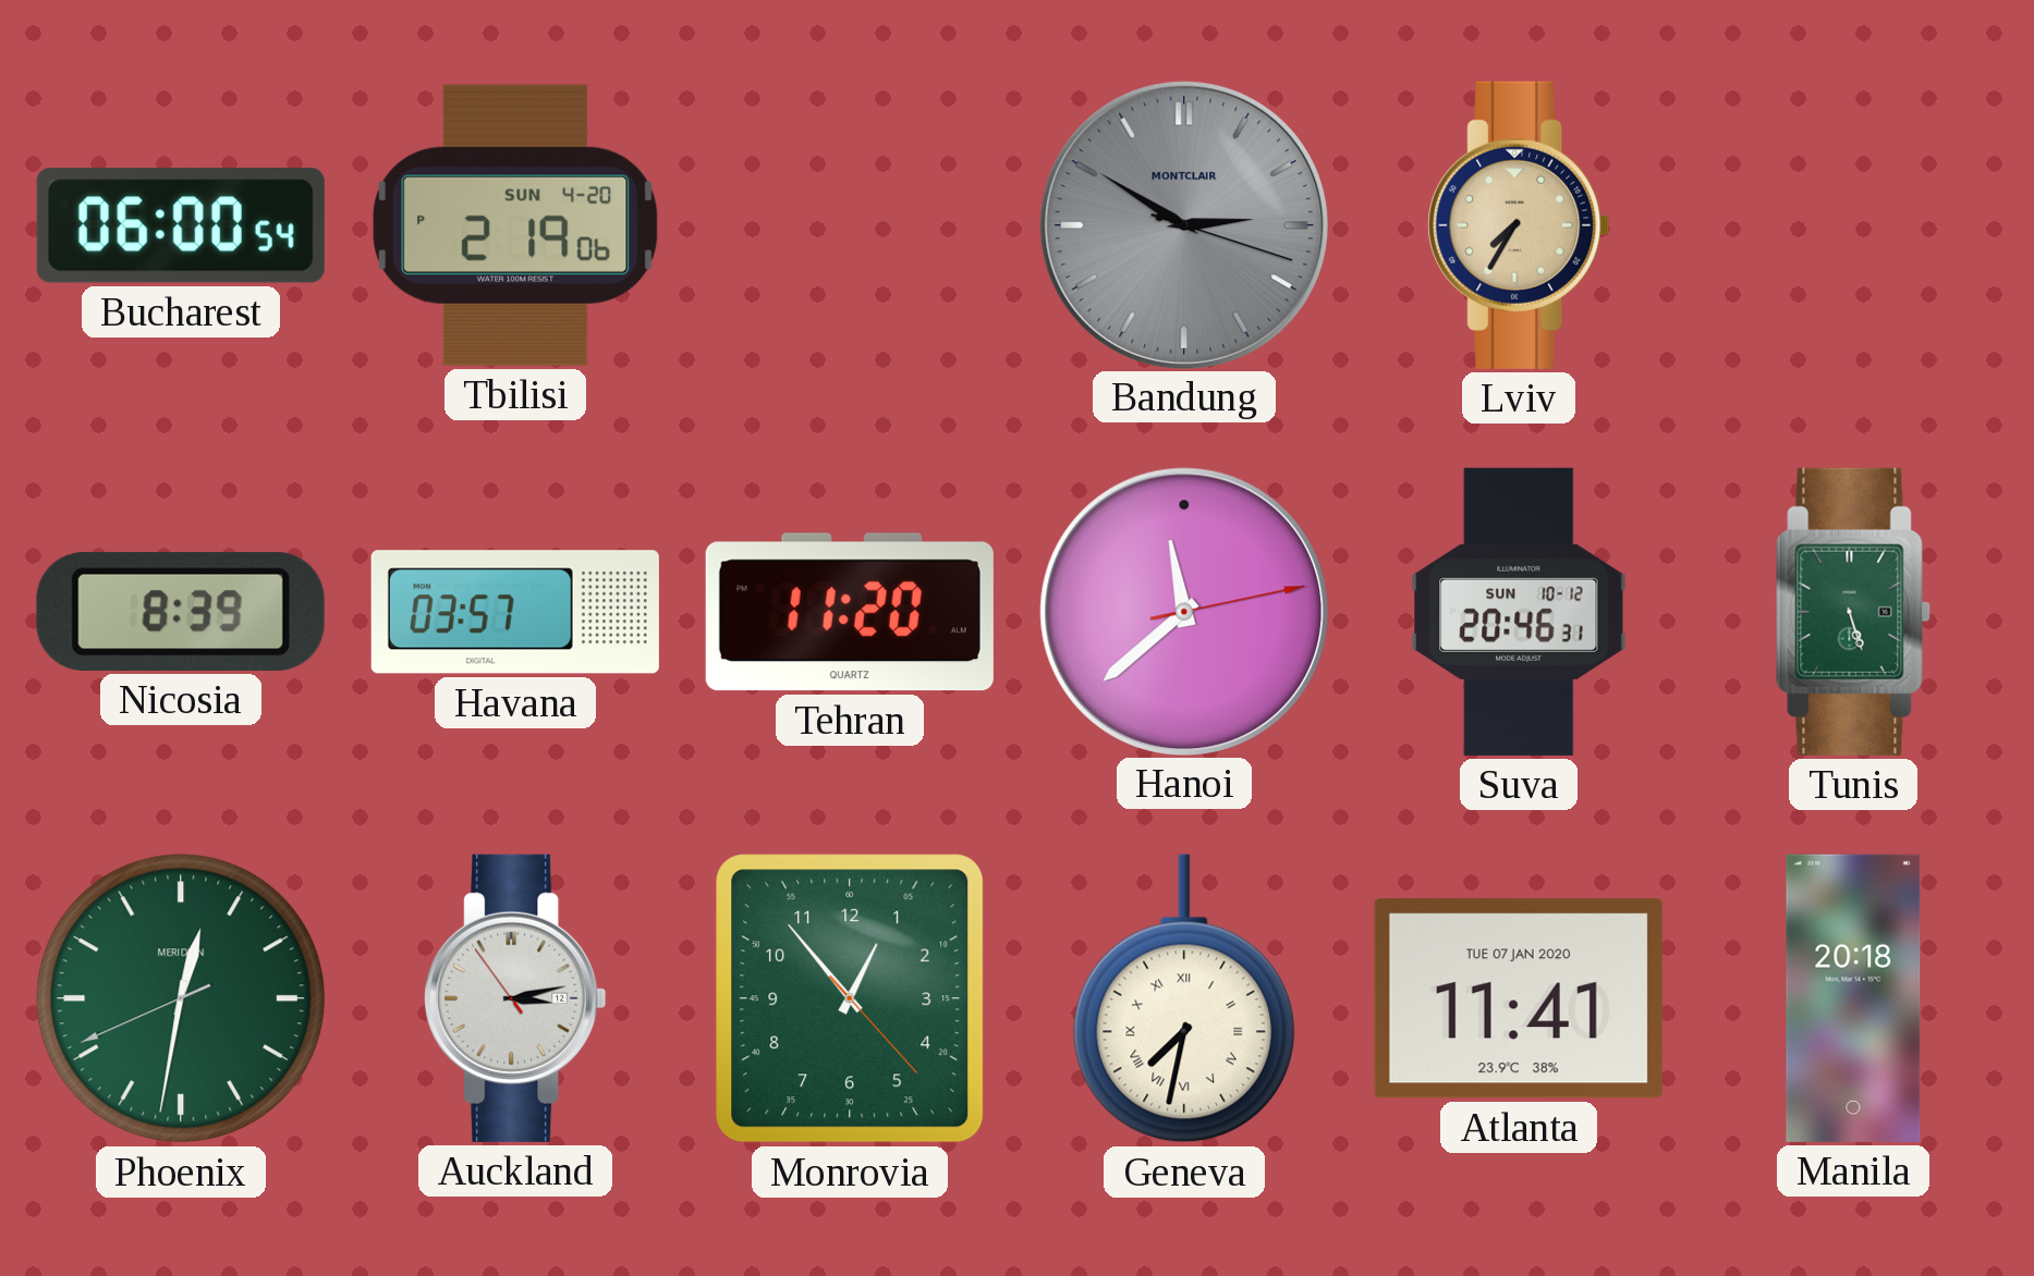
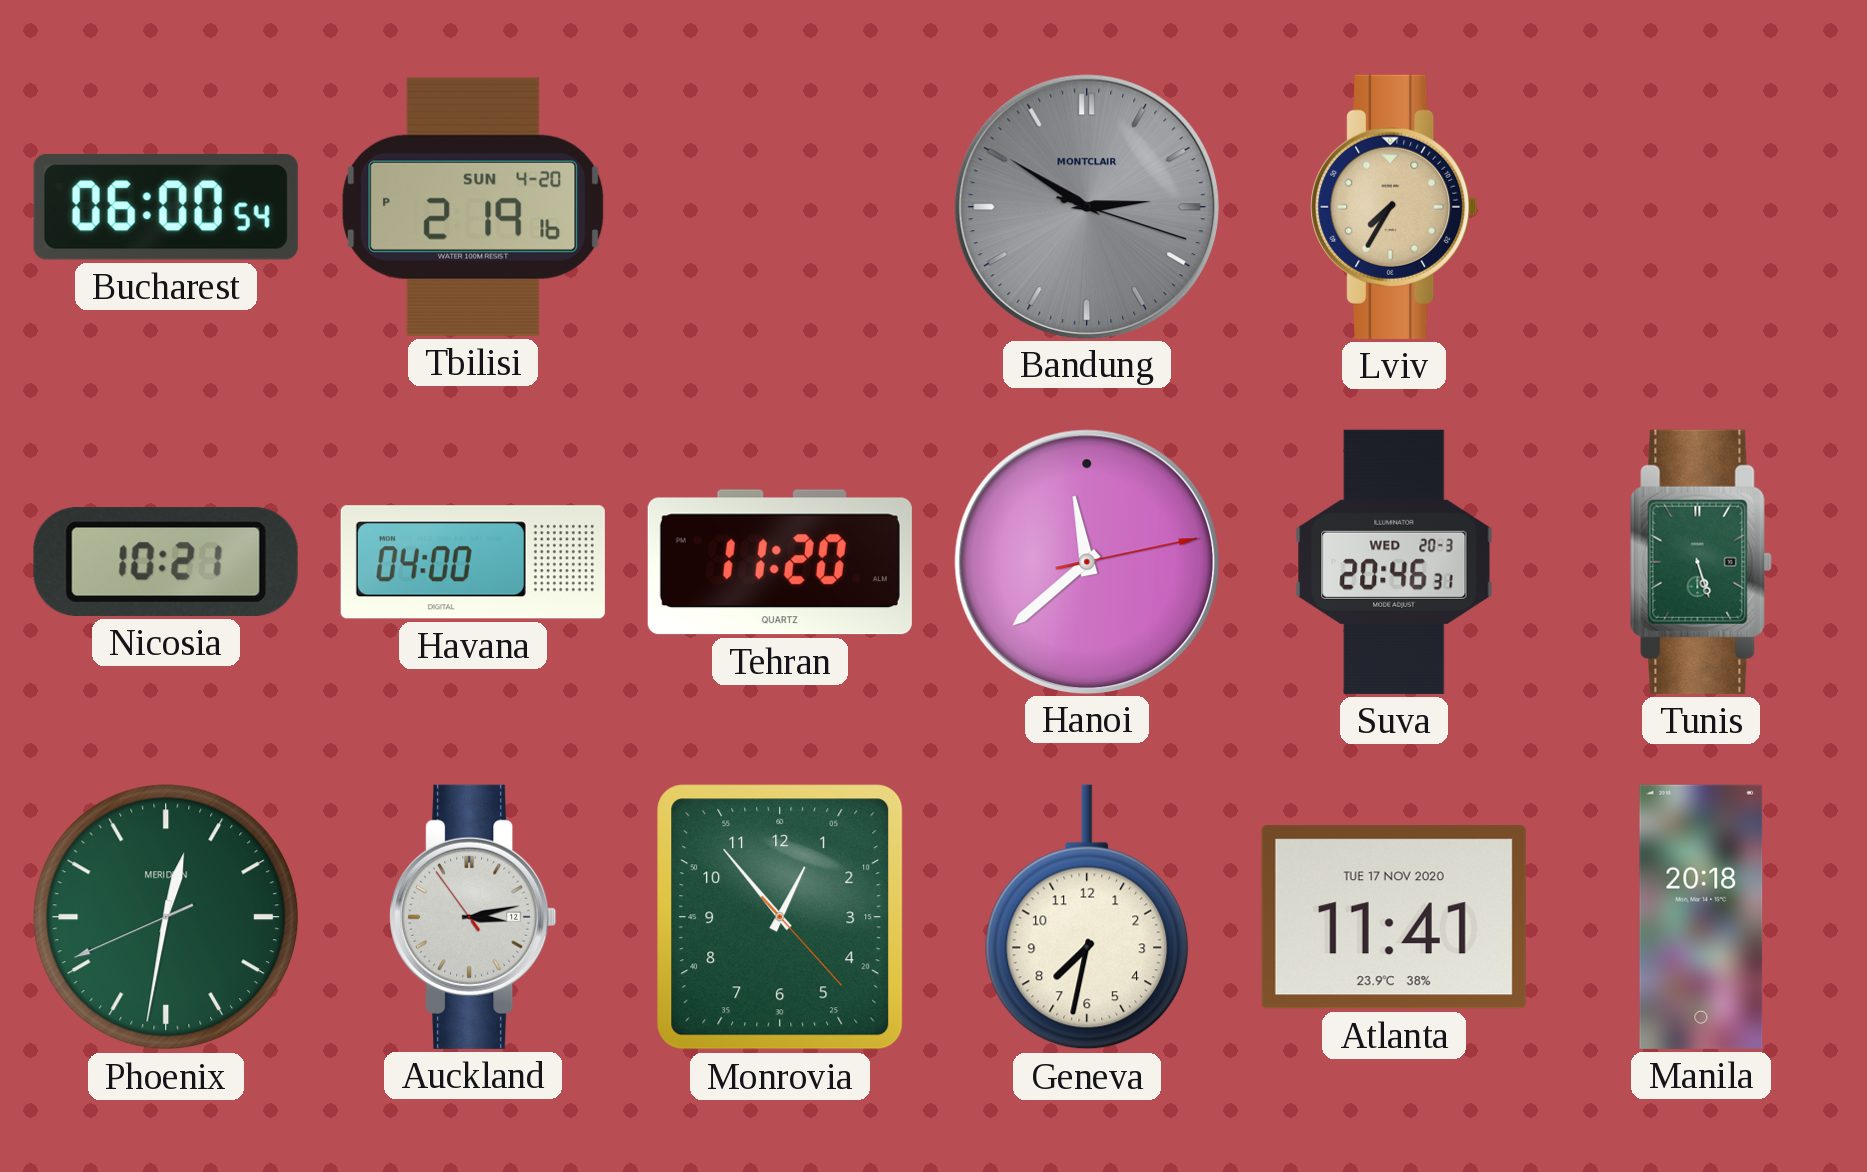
Tbilisi: 2:19:06 PM -> 2:19:16 PM (473, 207)
Nicosia: 8:39 -> 10:21 (166, 562)
Havana: 03:57 -> 04:00 (473, 562)
Suva date: SUN 10-12 -> WED 20-3 (1394, 562)
Geneva numerals: Roman -> Arabic (1087, 917)
Atlanta date: TUE 07 JAN 2020 -> TUE 17 NOV 2020 (1394, 917)
